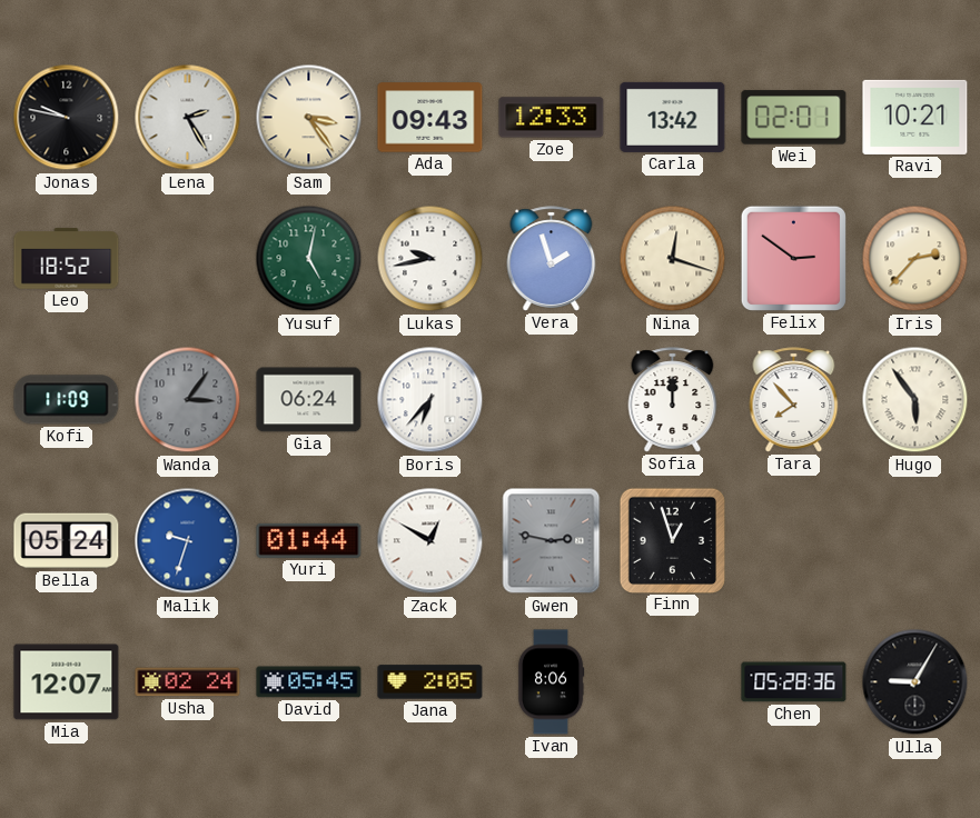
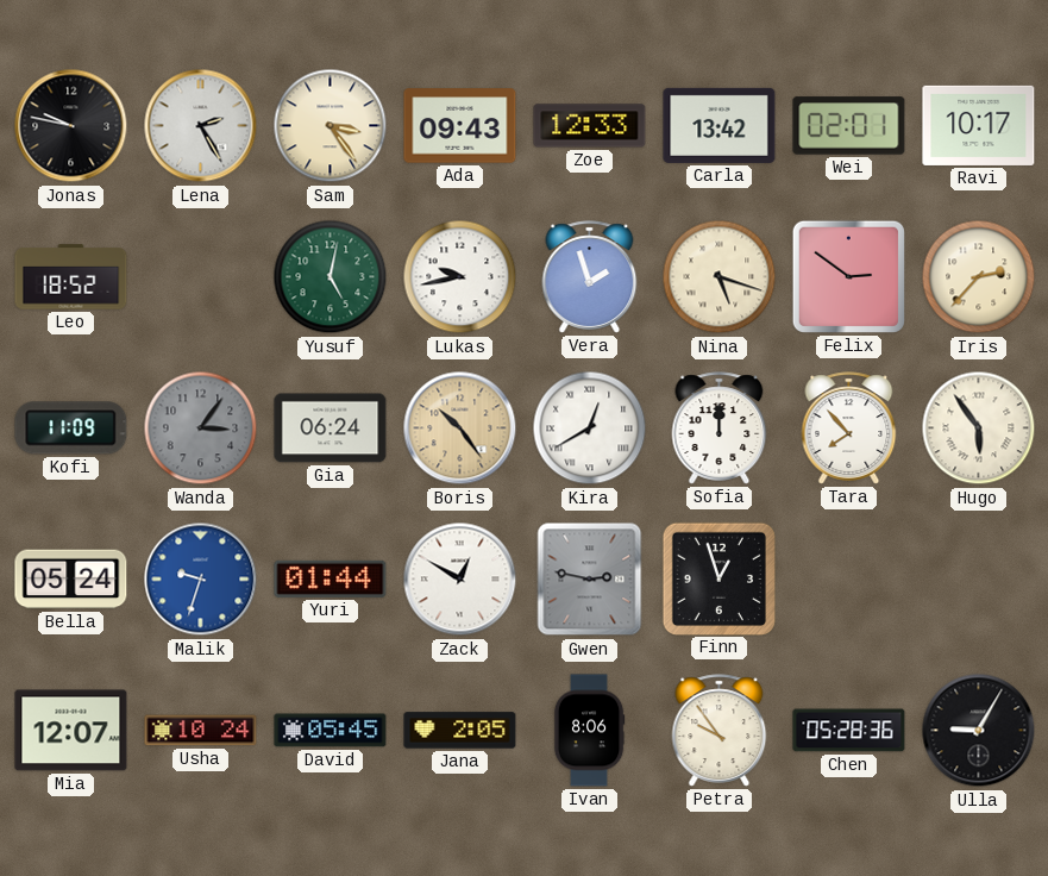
Ravi: 10:21 -> 10:17 (979, 125)
Nina: 12:18 -> 5:18 (720, 277)
Boris: 6:37 -> 10:24 (460, 428)
Boris dial: white -> champagne (460, 428)
Kira: none -> 12:40 (590, 428)
Usha: 02:24 -> 10:24 (201, 731)
Petra: none -> 9:54 (720, 731)
